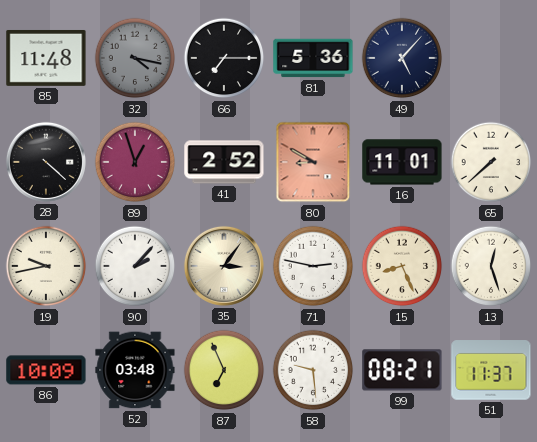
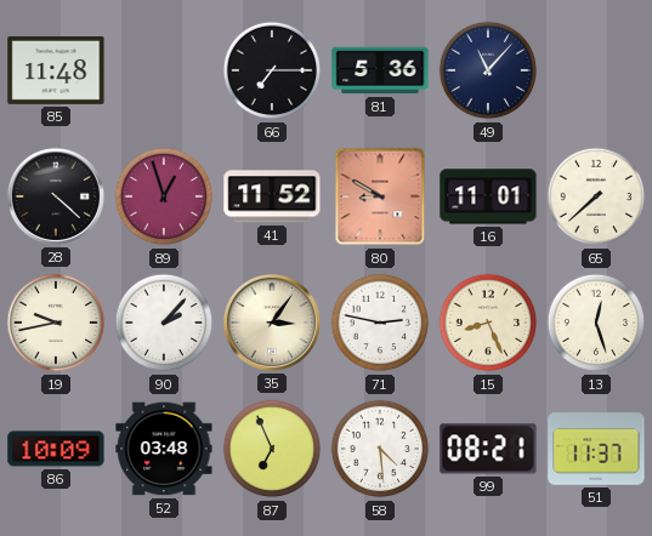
32: 4:17 -> none (135, 58)
49: 5:07 -> 11:07 (488, 70)
41: 2:52 -> 11:52 (272, 196)
58: 9:29 -> 4:29 (380, 449)
